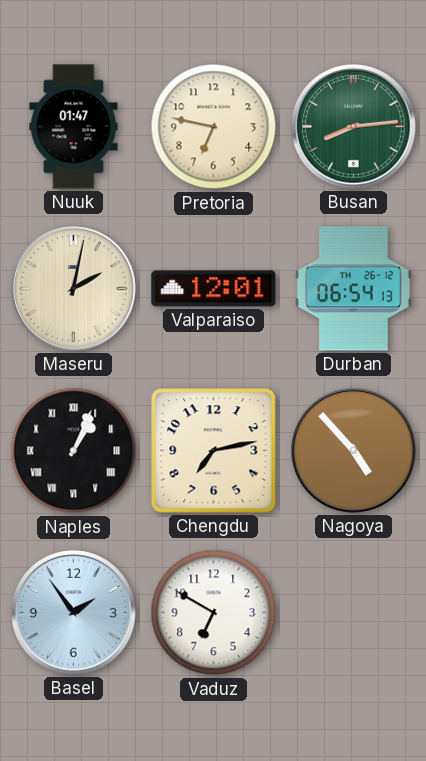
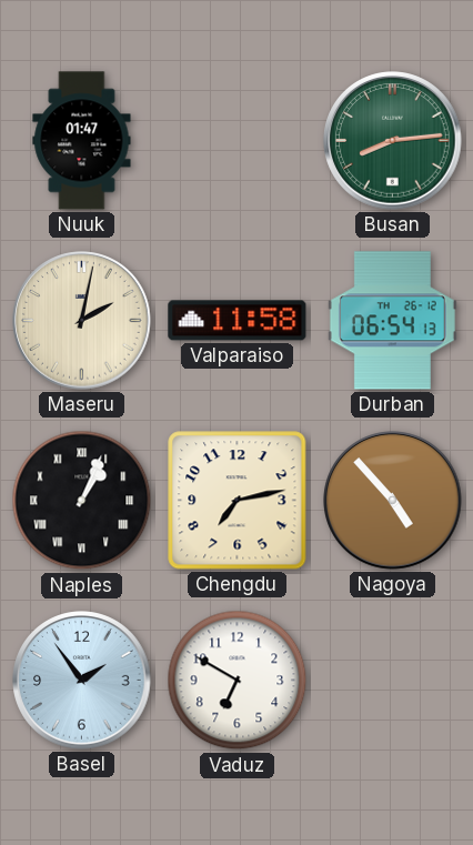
Pretoria: 6:47 -> none (214, 127)
Valparaiso: 12:01 -> 11:58 (238, 321)
